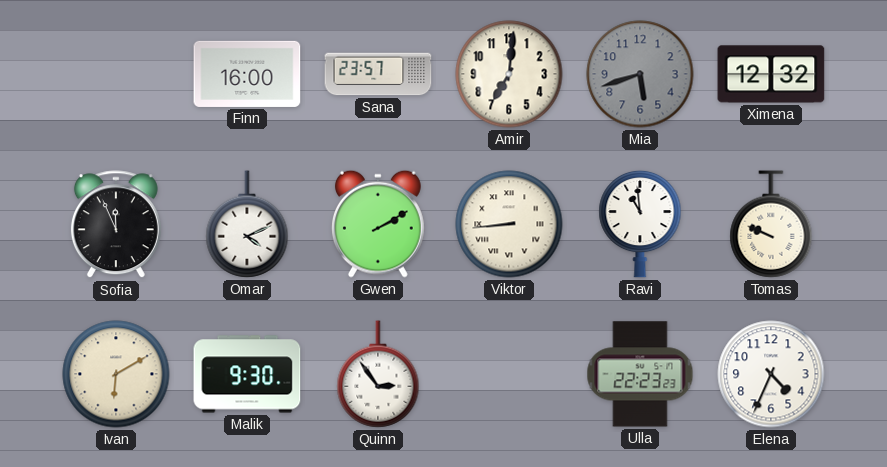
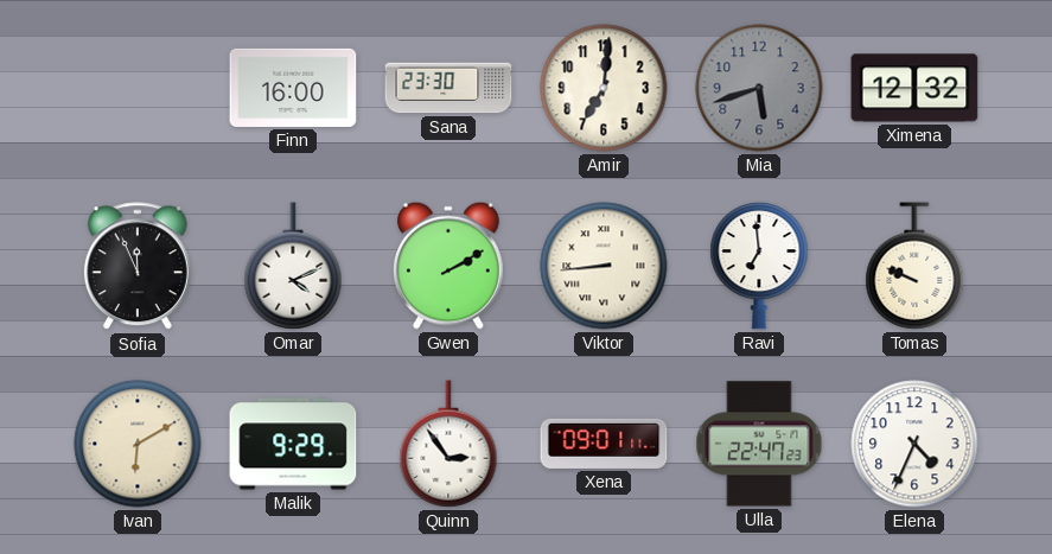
Sana: 23:57 -> 23:30 (448, 88)
Ravi: 10:59 -> 6:59 (759, 266)
Malik: 9:30 -> 9:29 (293, 444)
Xena: none -> 09:01 (604, 444)
Ulla: 22:23 -> 22:47 (759, 444)
